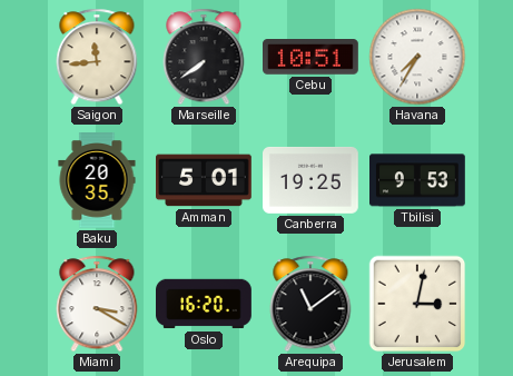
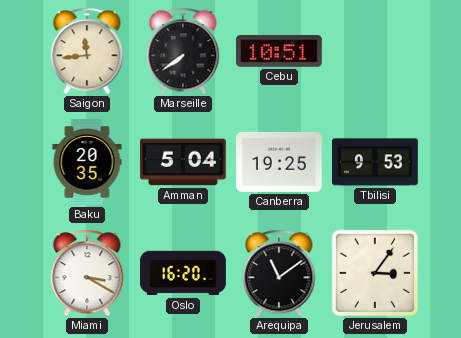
Havana: 7:35 -> none (417, 57)
Amman: 5:01 -> 5:04 (184, 162)
Jerusalem: 3:02 -> 3:06 (375, 273)
